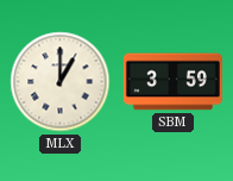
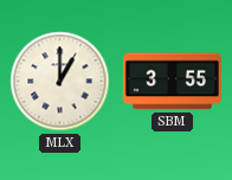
SBM: 3:59 -> 3:55 (172, 82)
